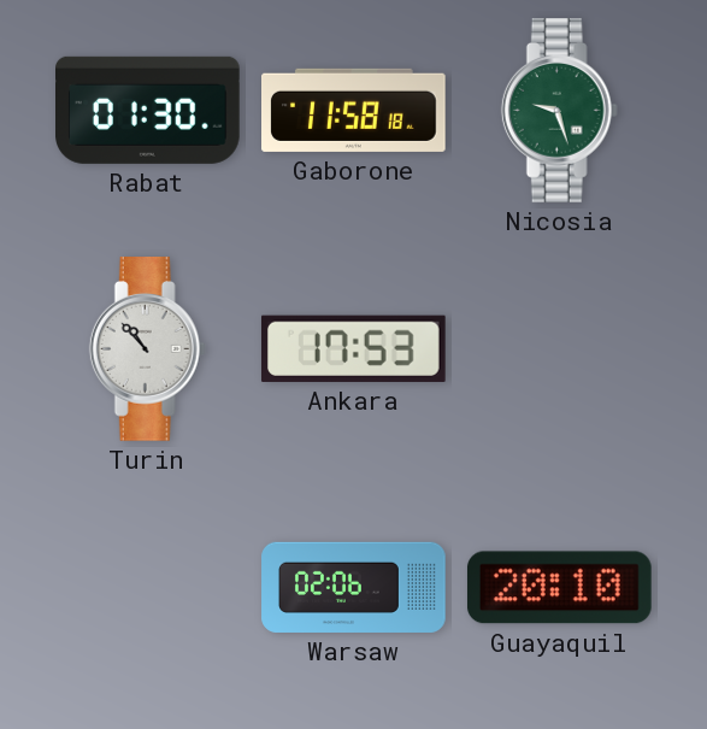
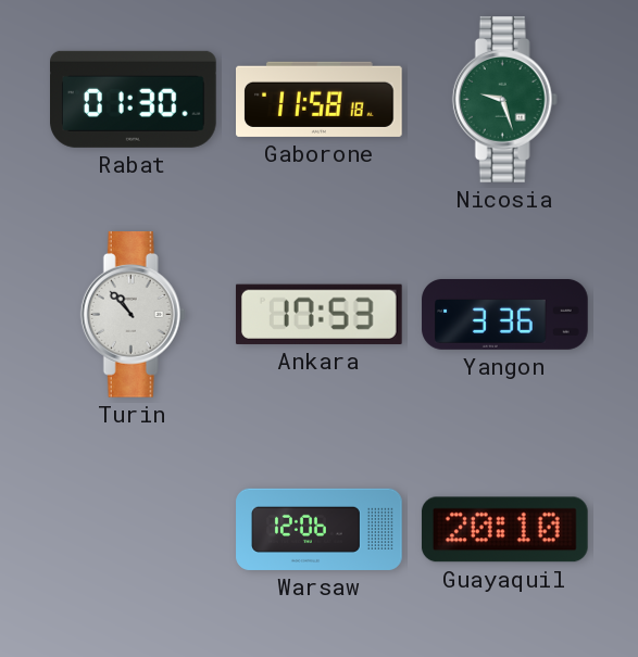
Yangon: none -> 3:36 (505, 314)
Warsaw: 02:06 -> 12:06 (320, 529)
